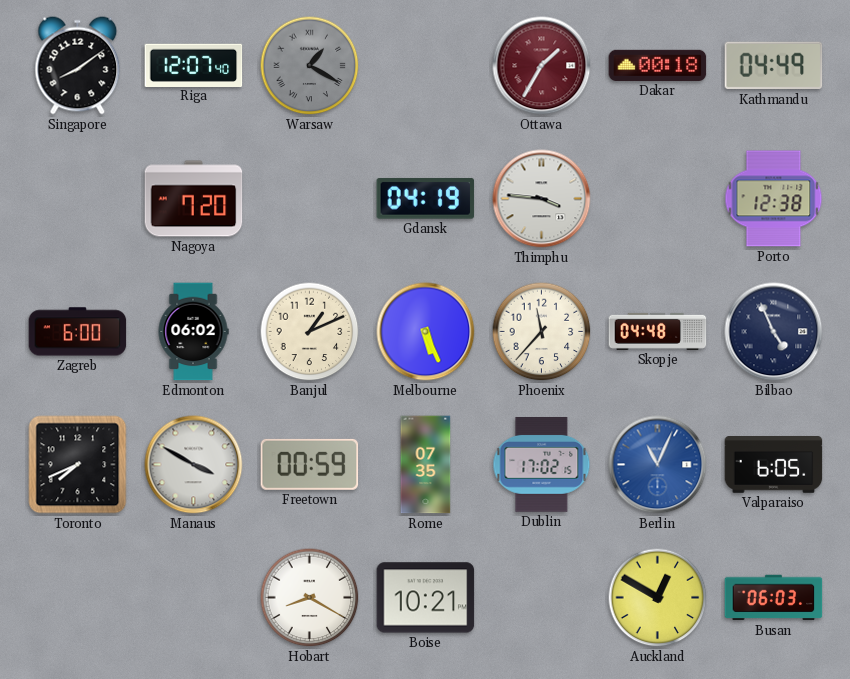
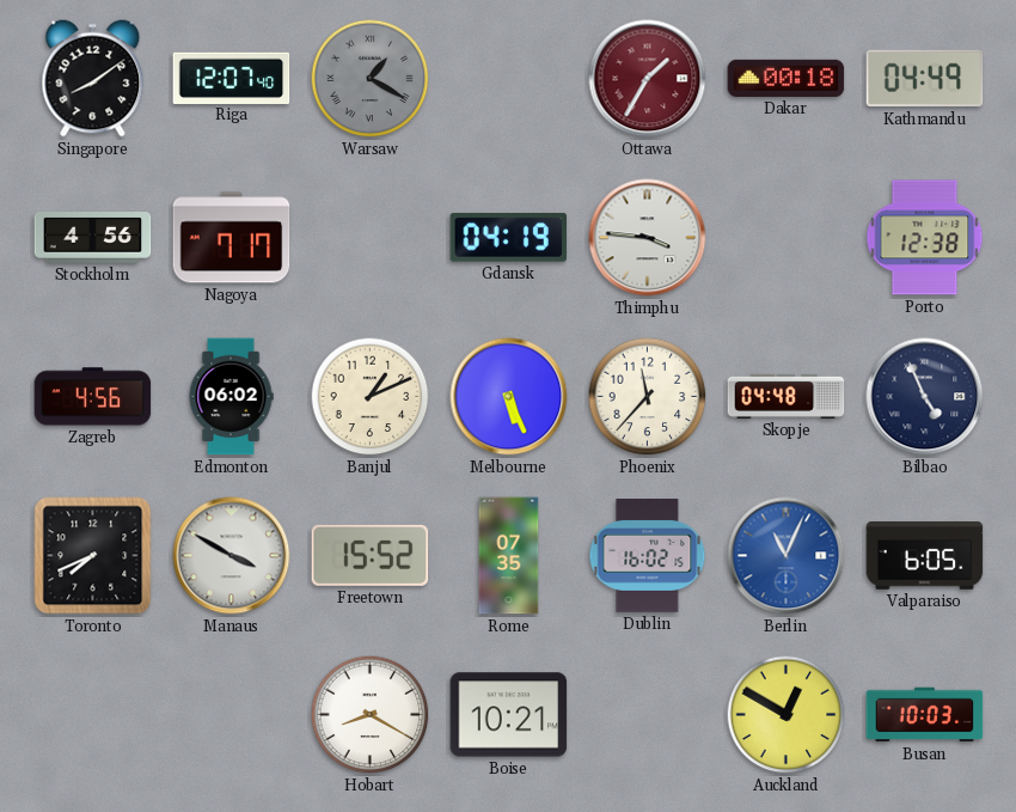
Stockholm: none -> 4:56 (93, 238)
Nagoya: 7:20 -> 7:17 (232, 238)
Zagreb: 6:00 -> 4:56 (93, 397)
Freetown: 00:59 -> 15:52 (371, 555)
Dublin: 17:02 -> 16:02 (648, 556)
Busan: 06:03 -> 10:03 (925, 715)
